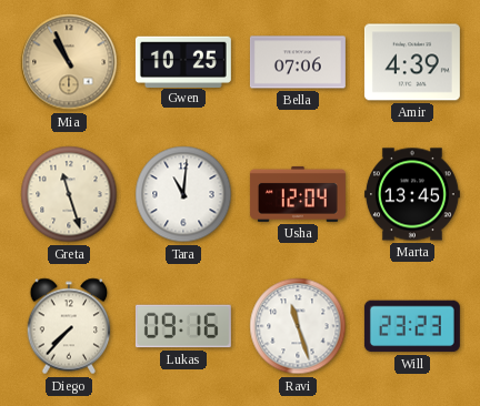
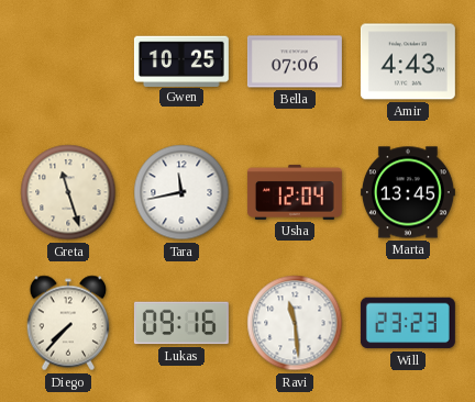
Mia: 10:56 -> none (69, 62)
Amir: 4:39 -> 4:43 (408, 62)
Tara: 11:01 -> 11:43 (181, 192)
Ravi: 11:27 -> 11:29 (295, 323)
